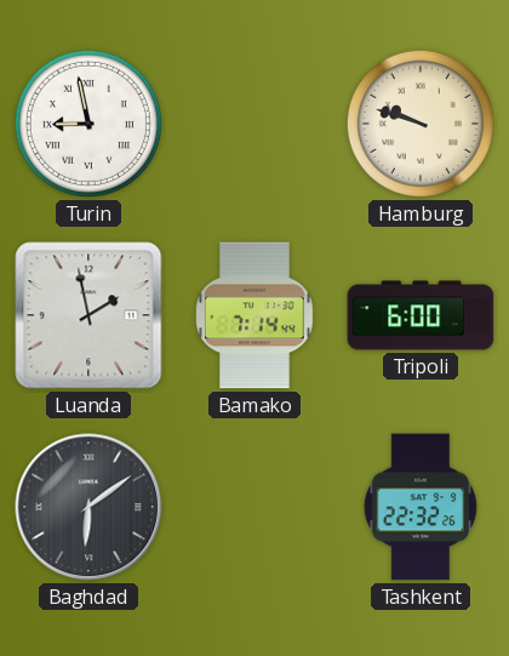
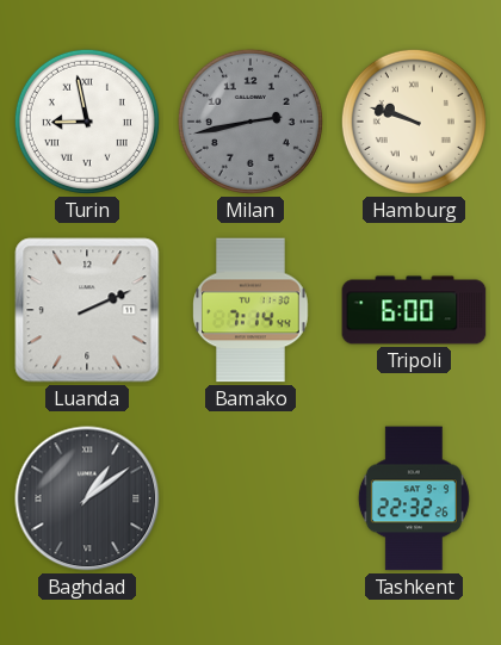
Milan: none -> 2:43 (250, 122)
Luanda: 1:58 -> 2:11 (87, 310)
Baghdad: 6:09 -> 1:09 (87, 498)
